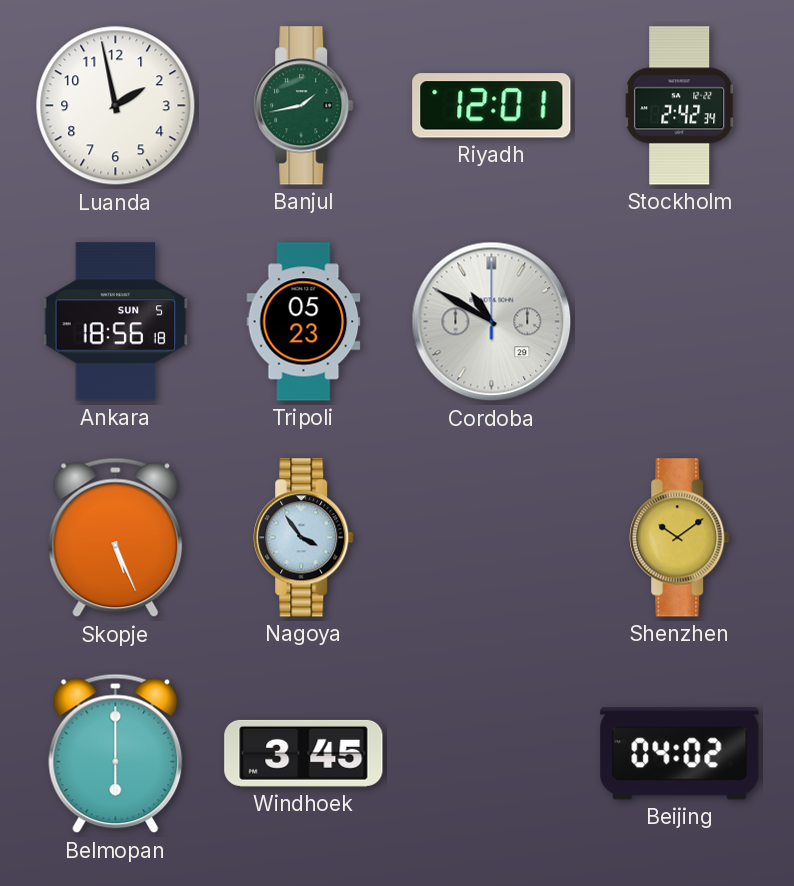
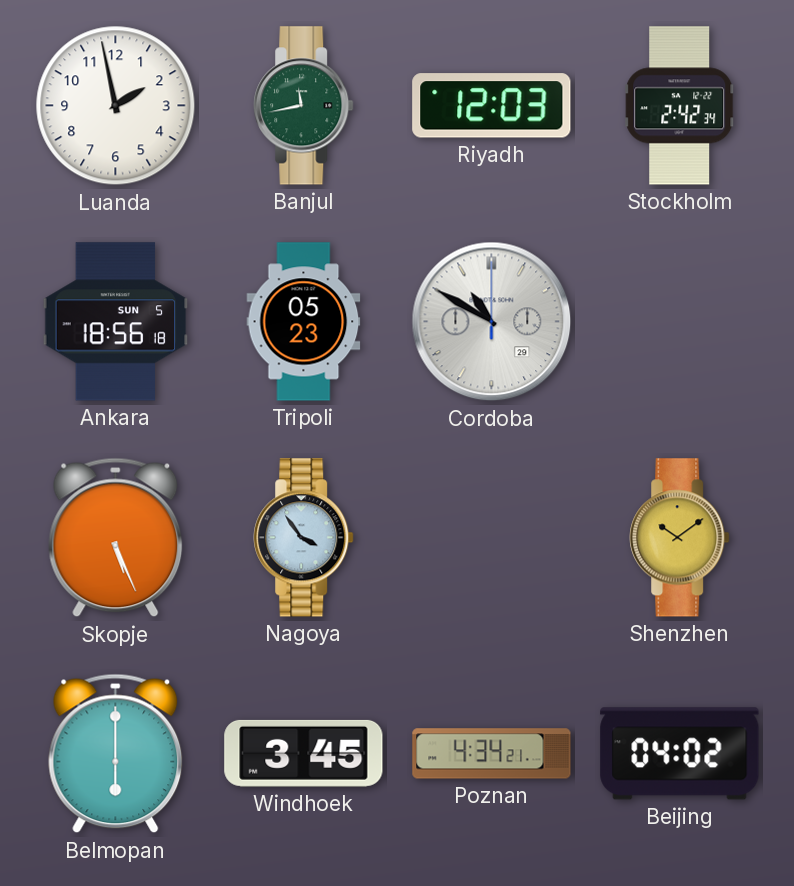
Banjul: 1:43 -> 11:43 (304, 106)
Riyadh: 12:01 -> 12:03 (492, 106)
Poznan: none -> 4:34 (492, 754)
